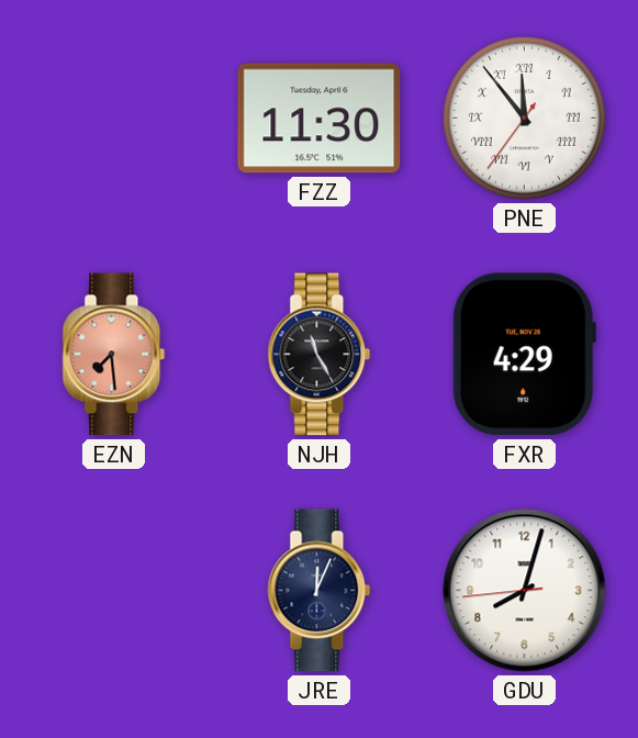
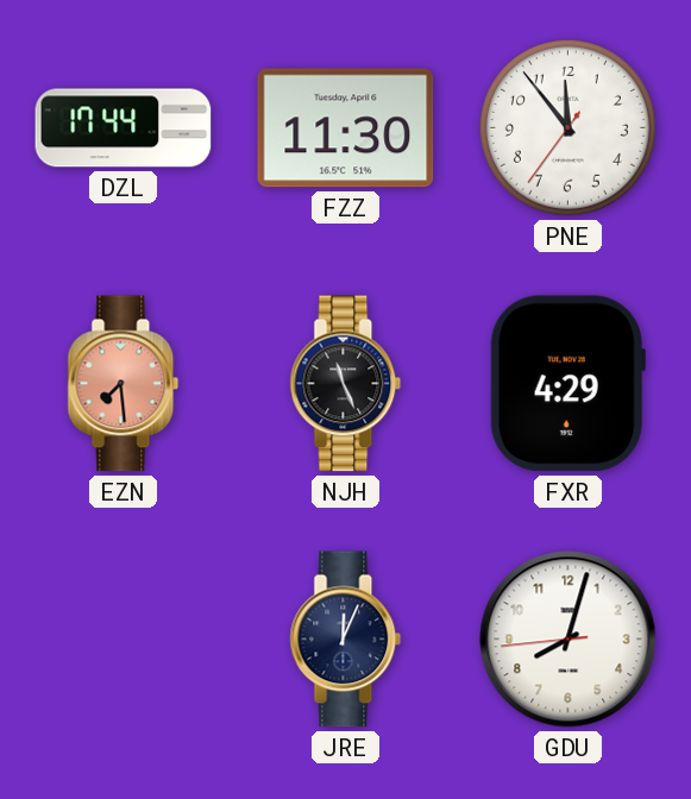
DZL: none -> 17:44 (124, 128)
PNE numerals: Roman -> Arabic (567, 127)
NJH: 11:25 -> 11:26 (346, 384)
